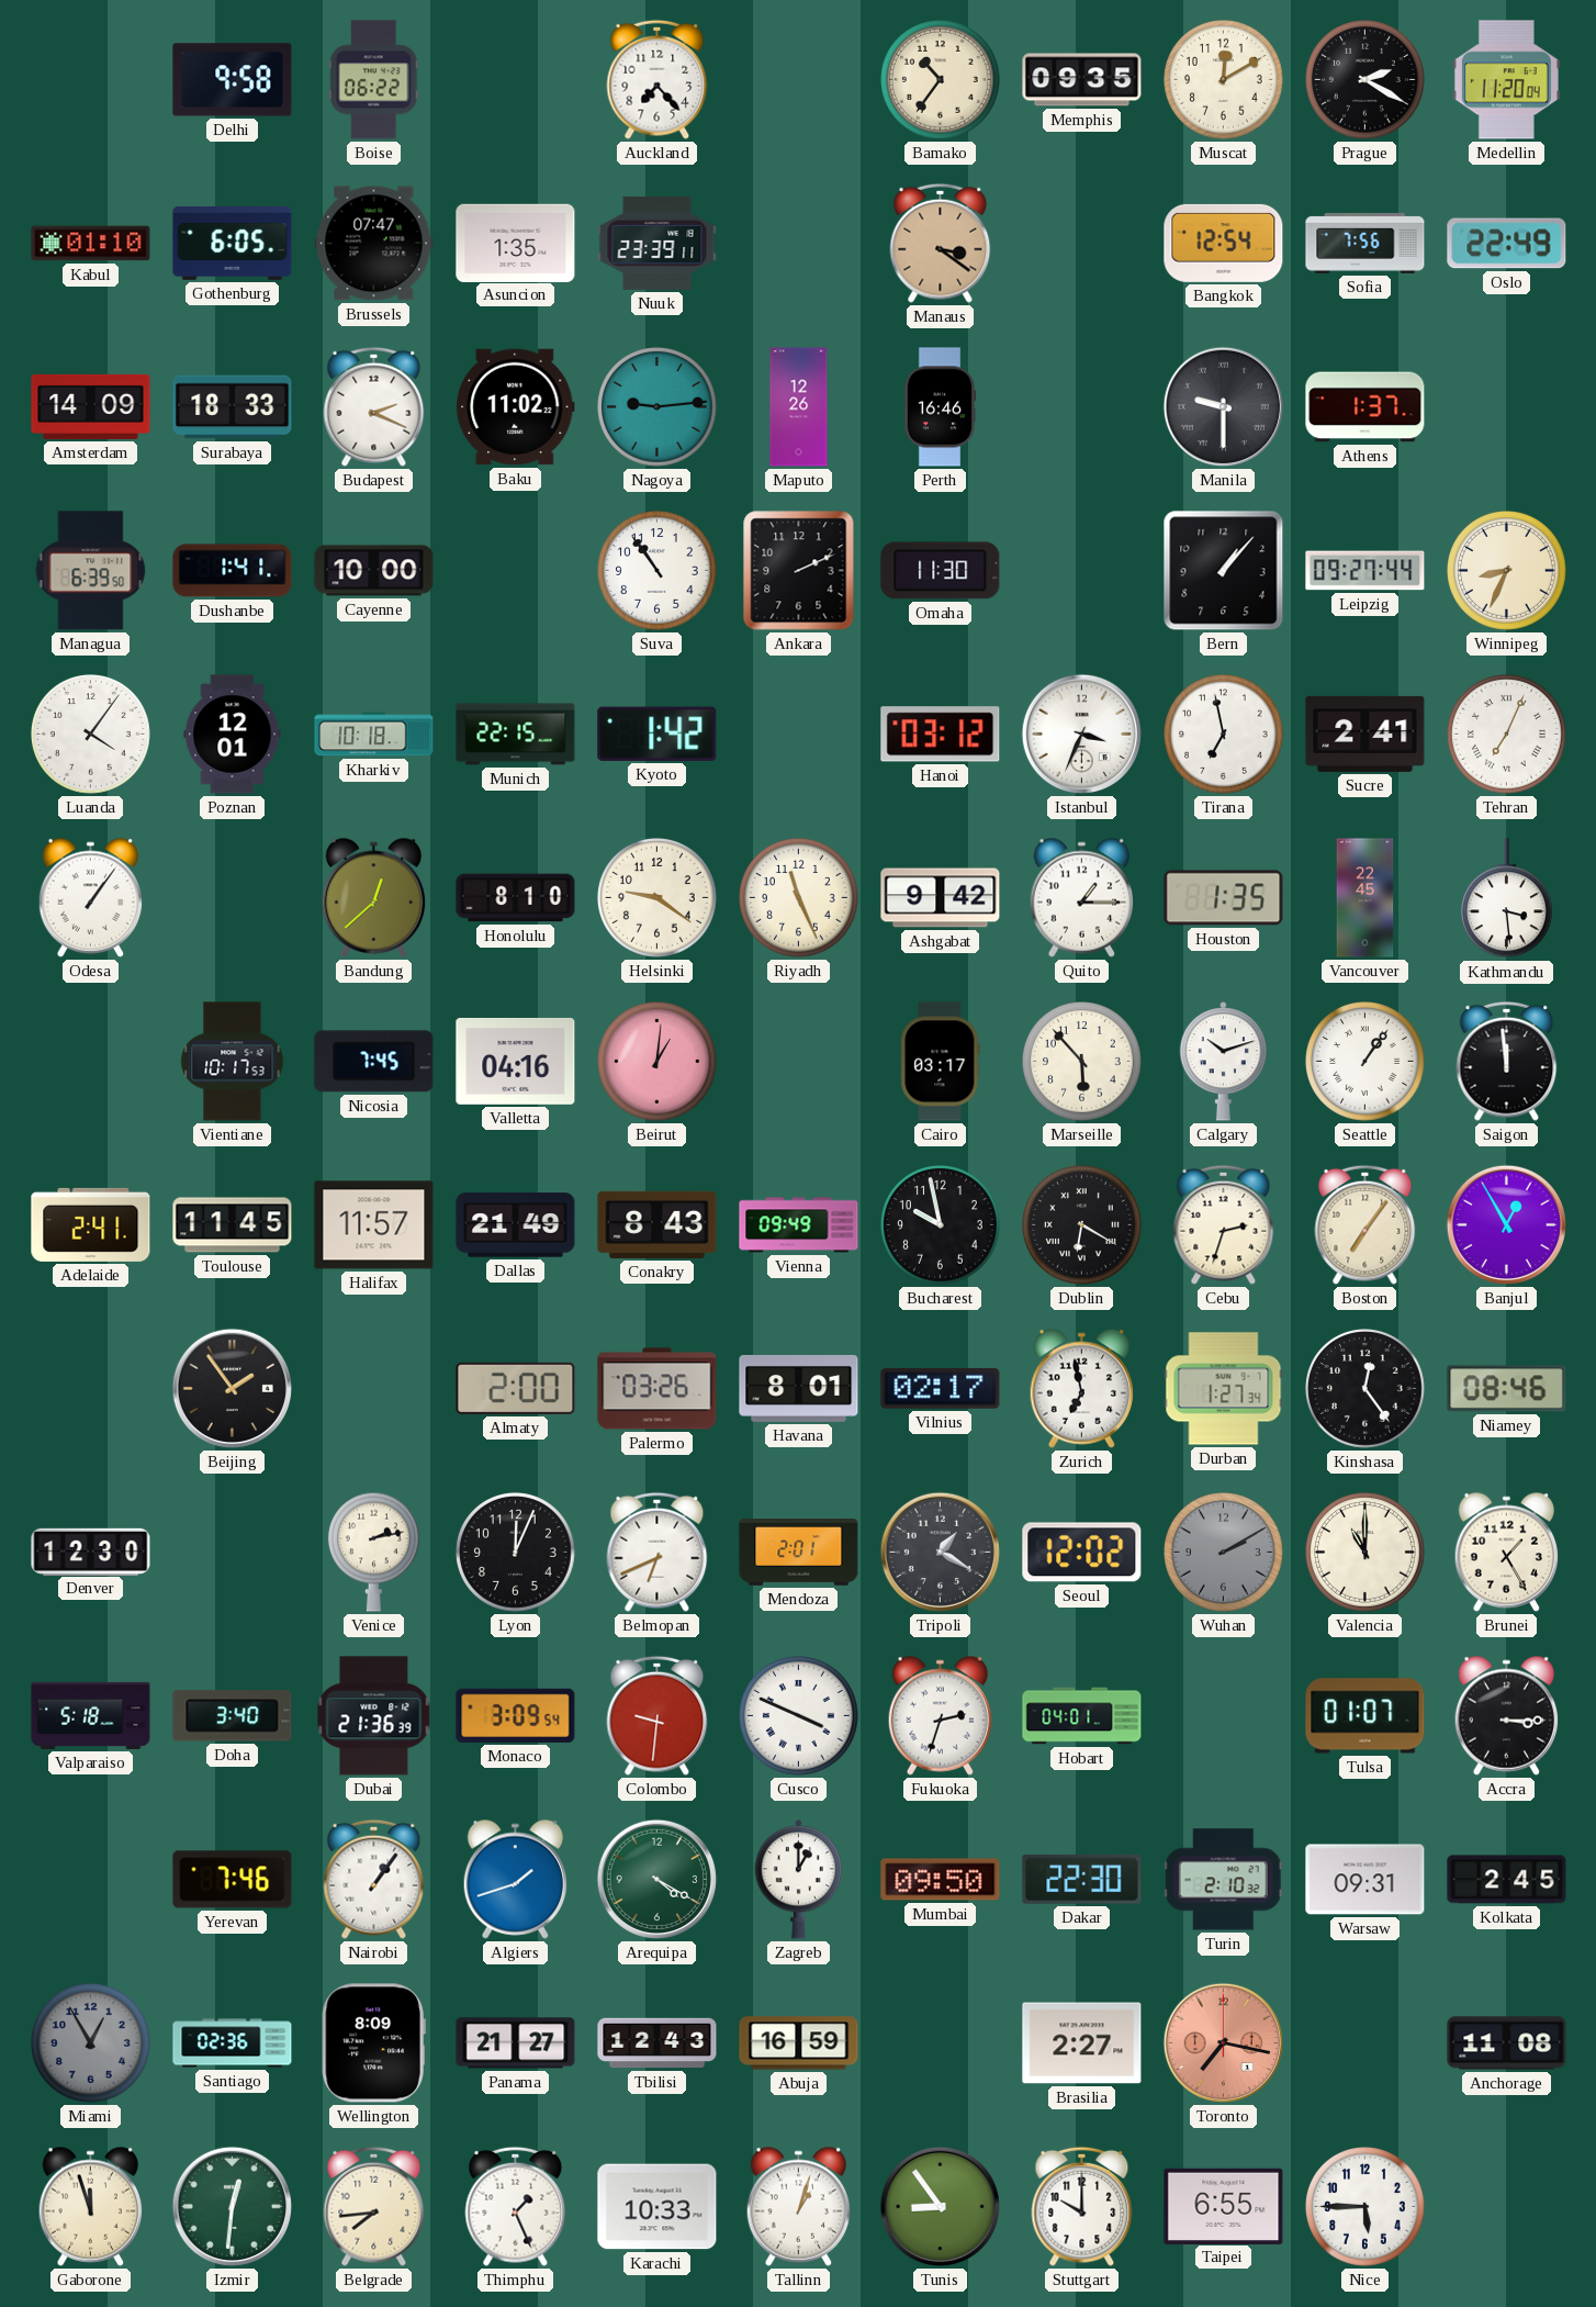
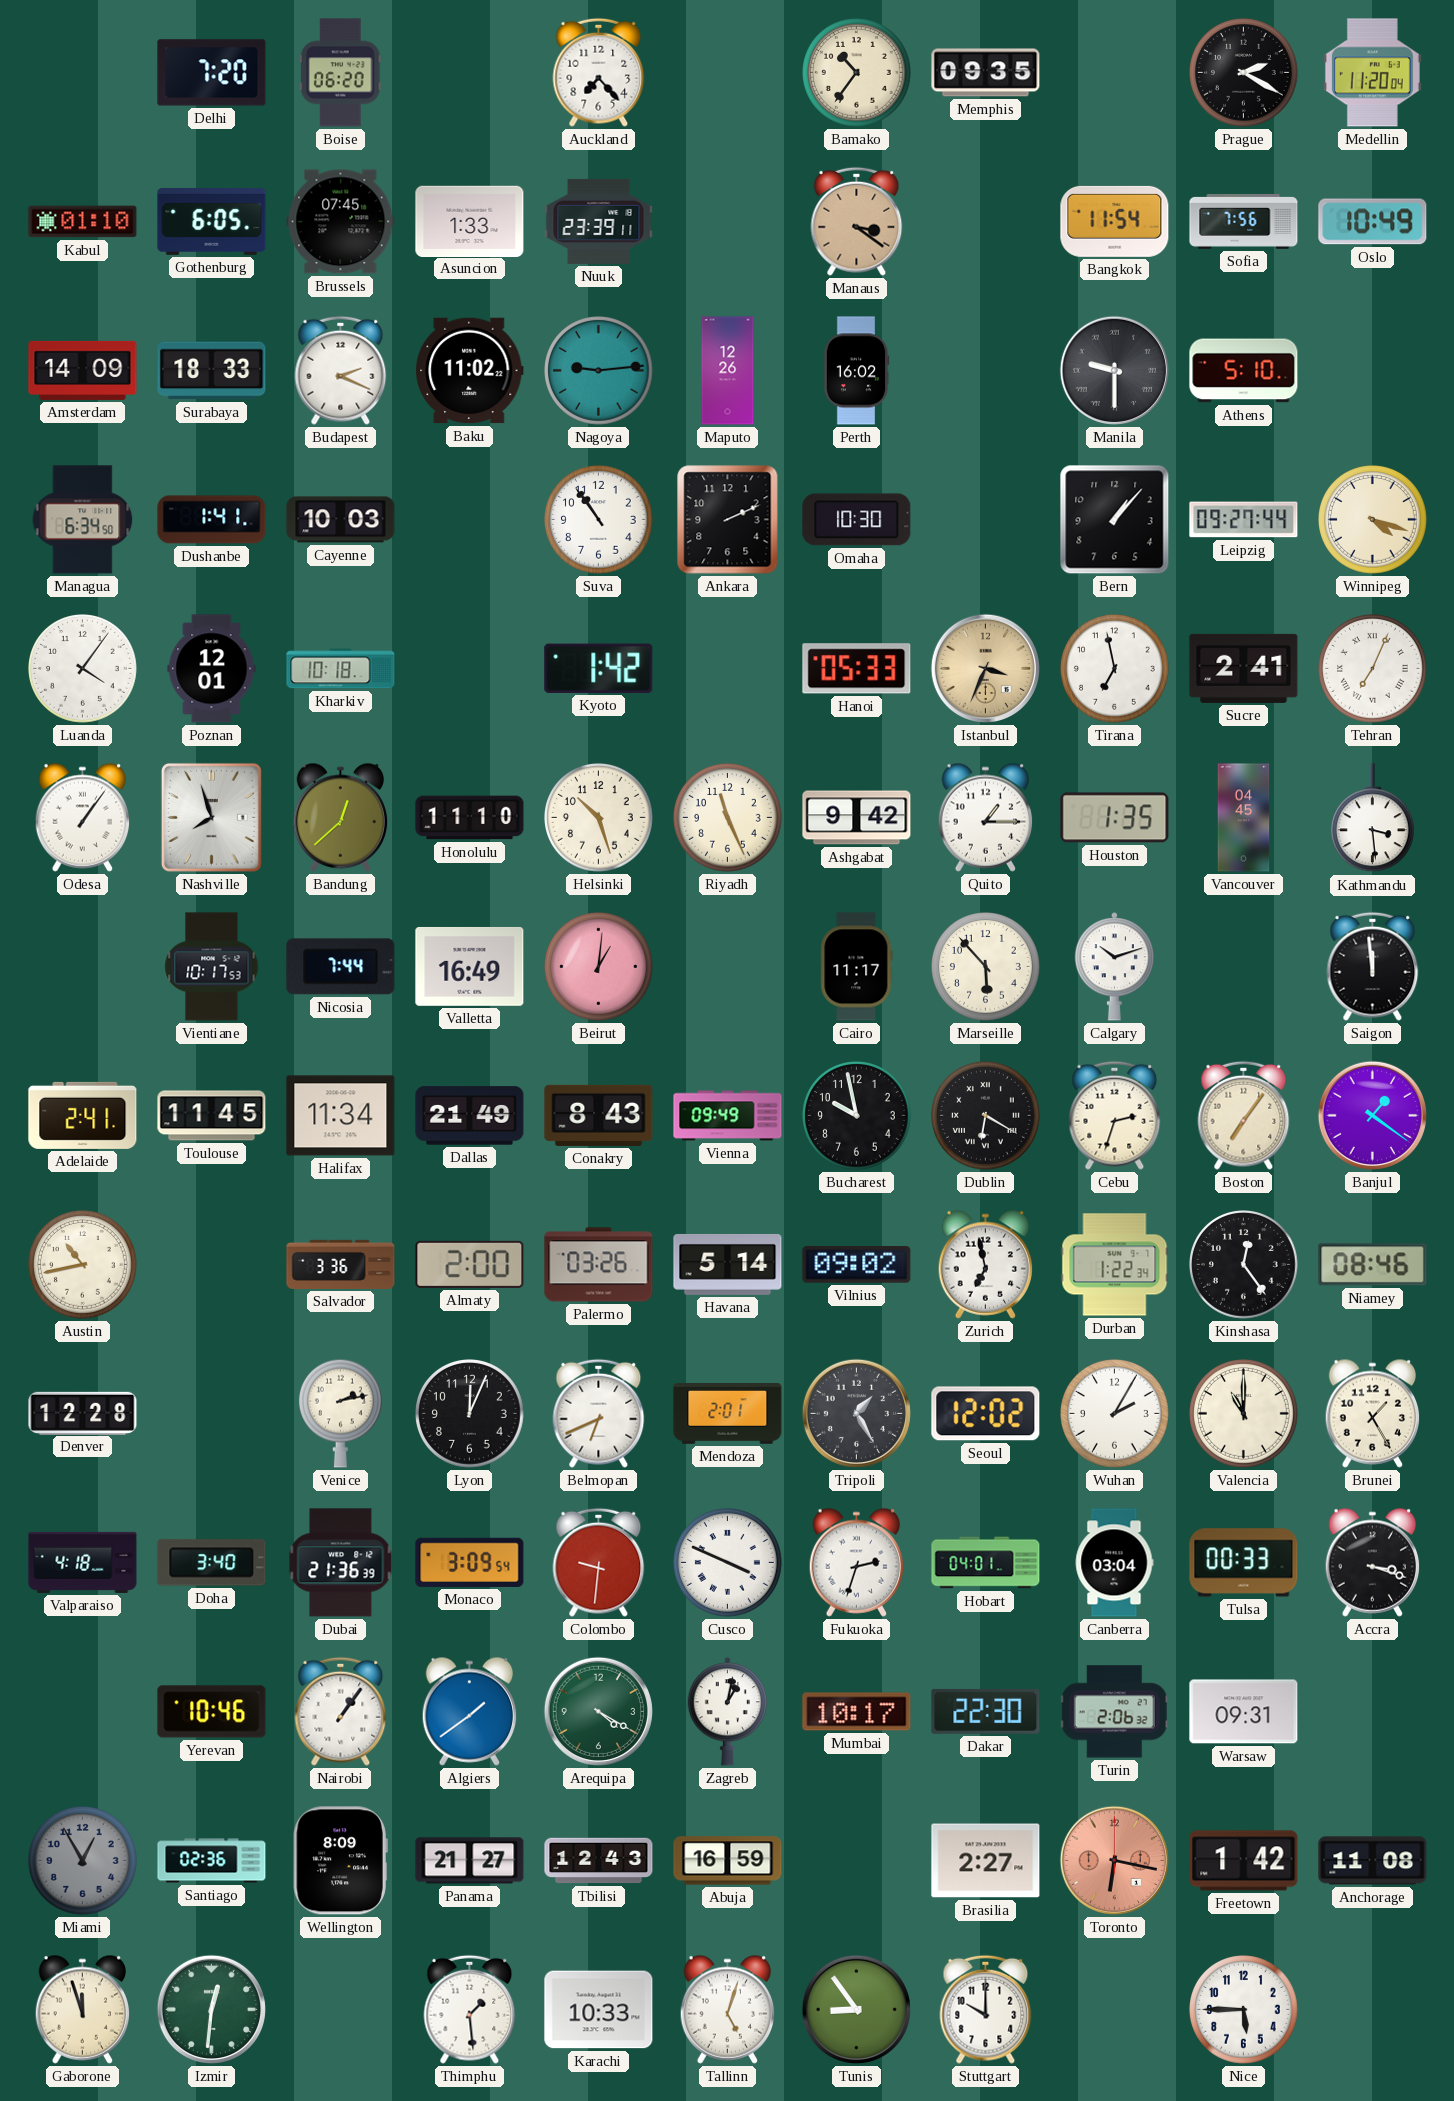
Delhi: 9:58 -> 7:20 (212, 73)
Boise: 06:22 -> 06:20 (340, 73)
Muscat: 12:10 -> none (1224, 80)
Brussels: 07:47 -> 07:45 (341, 222)
Asuncion: 1:35 -> 1:33 (470, 221)
Bangkok: 12:54 -> 11:54 (1115, 221)
Oslo: 22:49 -> 10:49 (1373, 222)
Perth: 16:46 -> 16:02 (856, 371)
Athens: 1:37 -> 5:10 (1244, 371)
Managua: 6:39 -> 6:34 (83, 520)
Cayenne: 10:00 -> 10:03 (341, 520)
Omaha: 11:30 -> 10:30 (857, 520)
Winnipeg: 8:34 -> 4:18 (1373, 520)
Munich: 22:15 -> none (516, 735)
Hanoi: 03:12 -> 05:33 (857, 669)
Istanbul dial: white -> champagne (985, 668)
Nashville: none -> 7:57 (211, 817)
Honolulu: 8:10 -> 11:10 (470, 818)
Helsinki: 9:21 -> 10:27 (599, 818)
Vancouver: 22:45 -> 04:45 (1244, 818)
Nicosia: 7:45 -> 7:44 (341, 967)
Valletta: 04:16 -> 16:49 (470, 966)
Cairo: 03:17 -> 11:17 (857, 967)
Seattle: 1:06 -> none (1365, 1062)
Halifax: 11:57 -> 11:34 (341, 1116)
Banjul: 12:55 -> 1:21 (1372, 1115)
Austin: none -> 10:43 (83, 1265)
Beijing: 1:54 -> none (232, 1388)
Salvador: none -> 3:36 (341, 1264)
Havana: 8:01 -> 5:14 (728, 1264)
Vilnius: 02:17 -> 09:02 (857, 1265)
Durban: 1:27 -> 1:22 (1115, 1265)
Denver: 12:30 -> 12:28 (83, 1413)
Tripoli: 1:20 -> 1:25 (856, 1413)
Wuhan: 2:10 -> 2:05 (1115, 1414)
Wuhan dial: grey -> white (1115, 1414)
Valparaiso: 5:18 -> 4:18 (83, 1562)
Canberra: none -> 03:04 (1114, 1563)
Tulsa: 01:07 -> 00:33 (1244, 1563)
Accra: 3:15 -> 3:18 (1373, 1562)
Yerevan: 7:46 -> 10:46 (212, 1712)
Algiers: 1:42 -> 1:39 (470, 1711)
Zagreb: 1:00 -> 1:02 (727, 1712)
Mumbai: 09:50 -> 10:17 (857, 1712)
Turin: 2:10 -> 2:06 (1114, 1712)
Kolkata: 2:45 -> none (1507, 1880)
Toronto: 7:17 -> 6:17 (1114, 1860)
Freetown: none -> 1:42 (1244, 1861)
Belgrade: 7:44 -> none (374, 2206)
Thimphu: 1:26 -> 1:29 (470, 2009)
Tallinn: 1:03 -> 5:03 (728, 2009)
Taipei: 6:55 -> none (1224, 2206)
